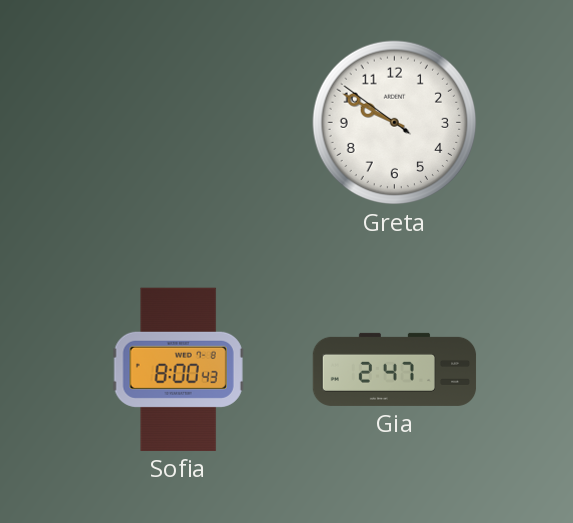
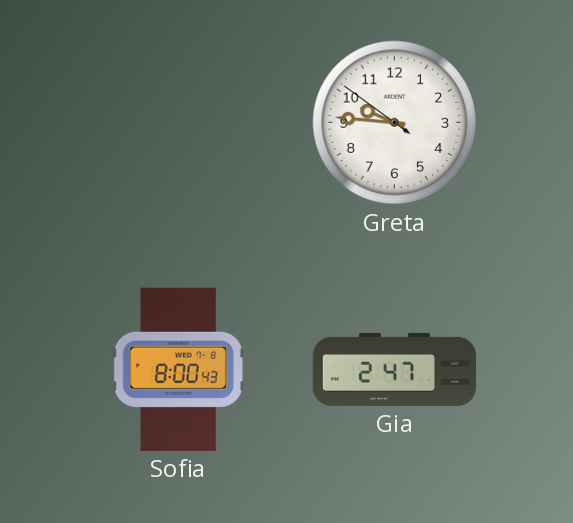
Greta: 9:49 -> 9:45 (395, 123)
